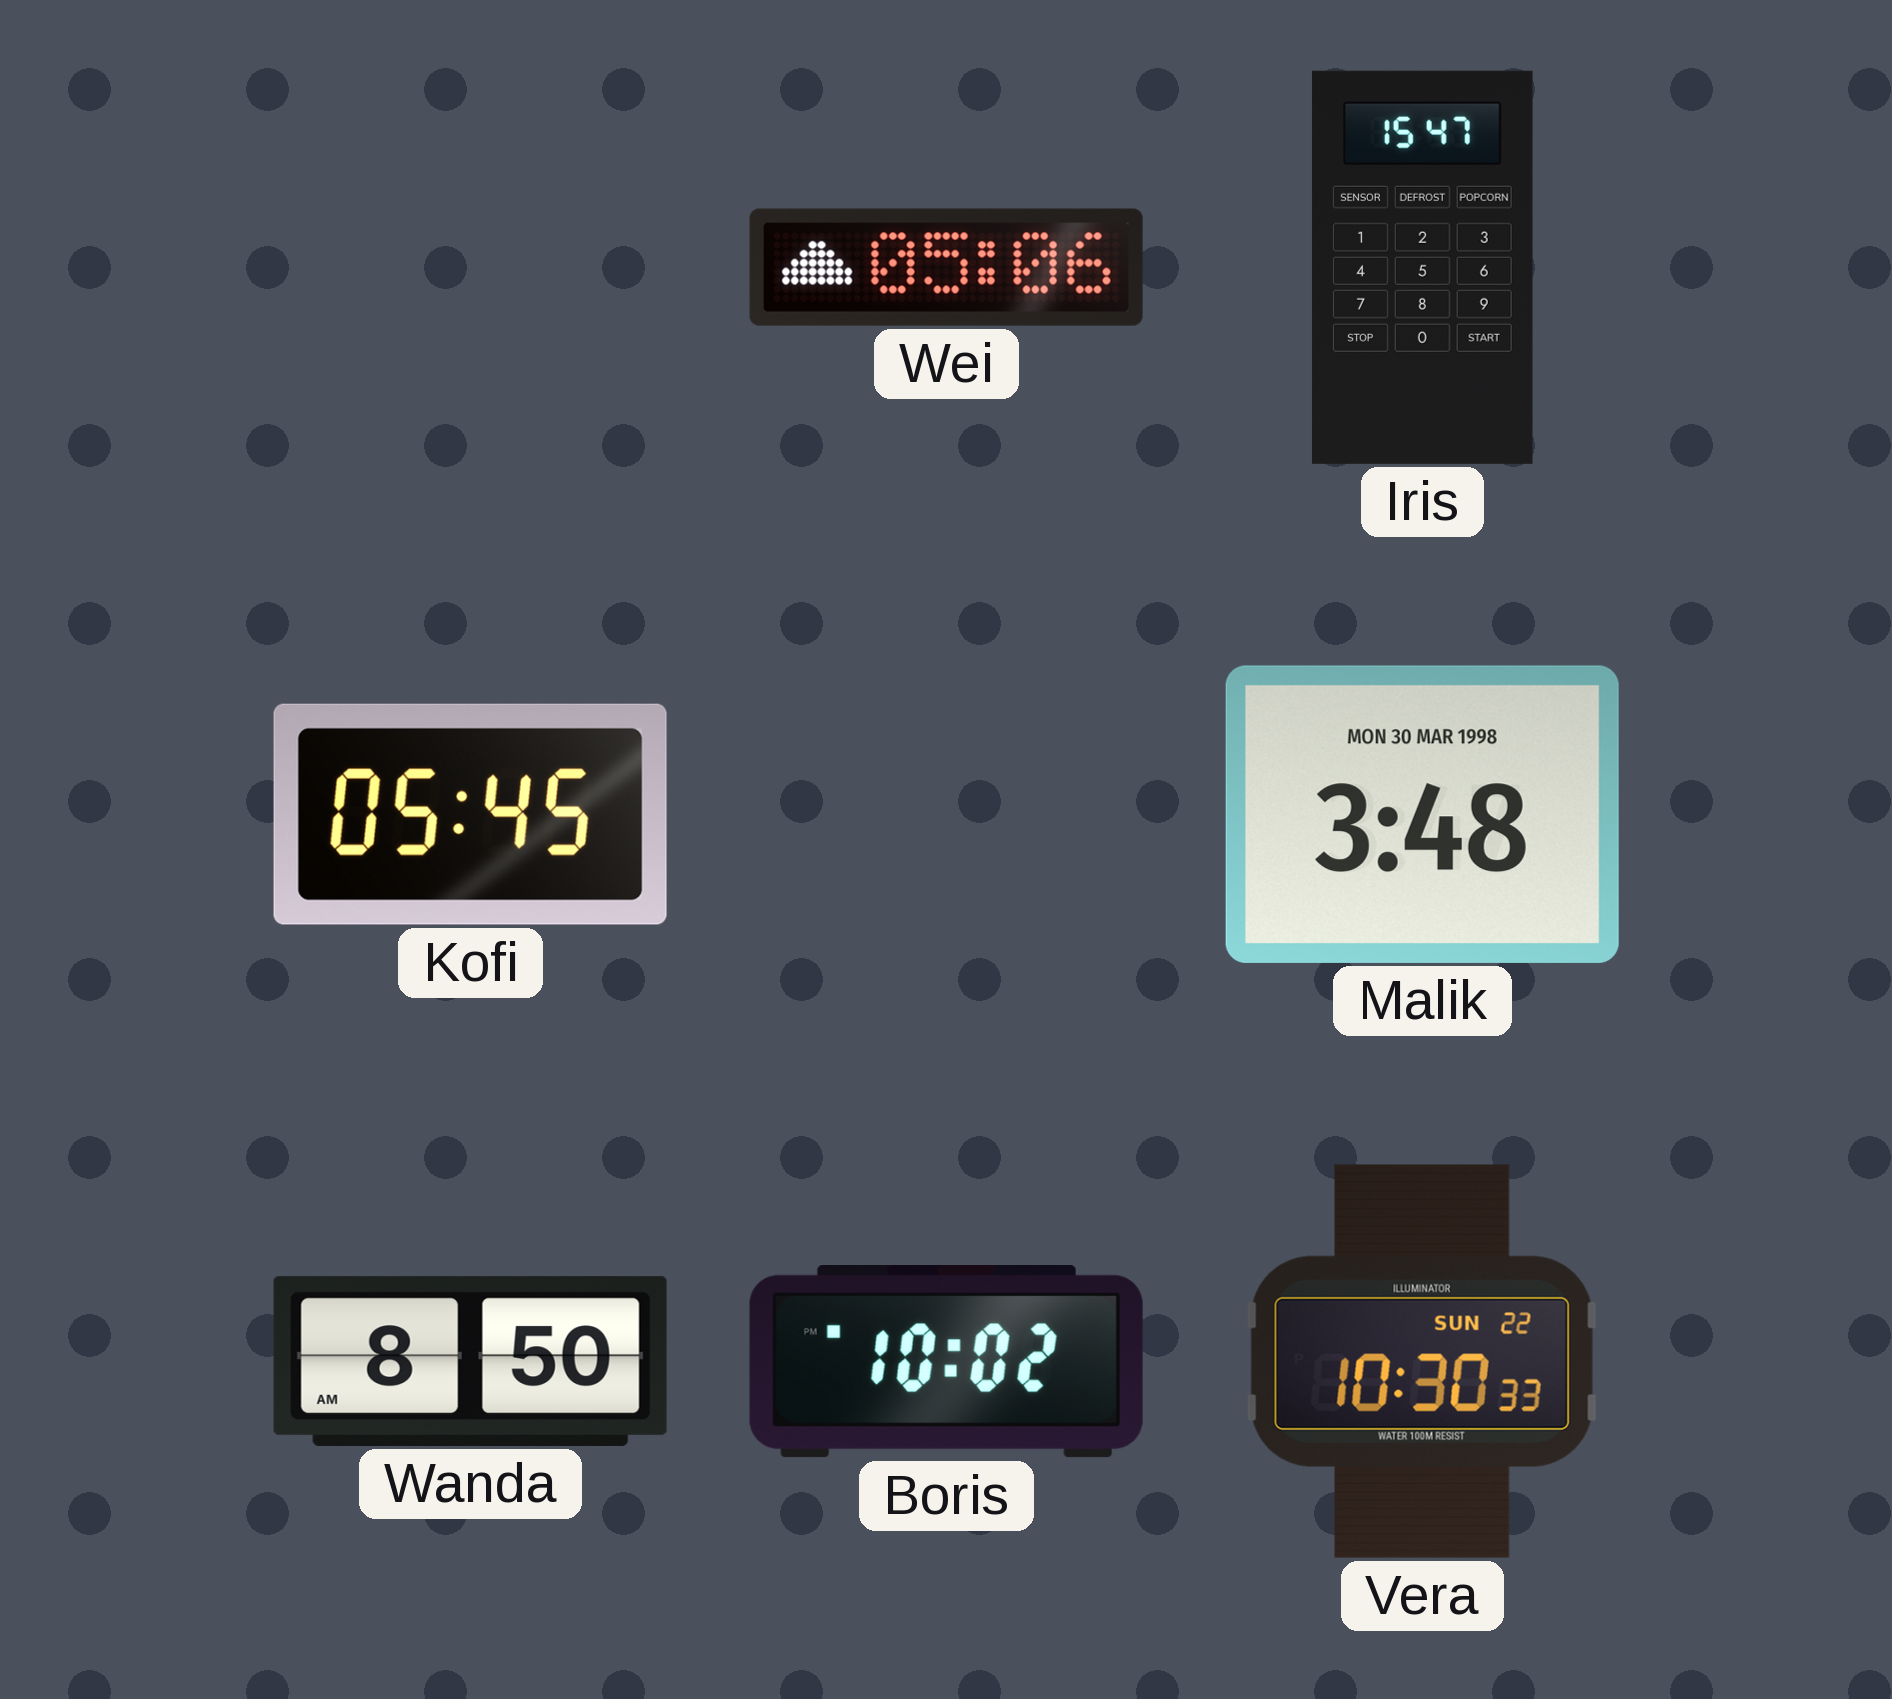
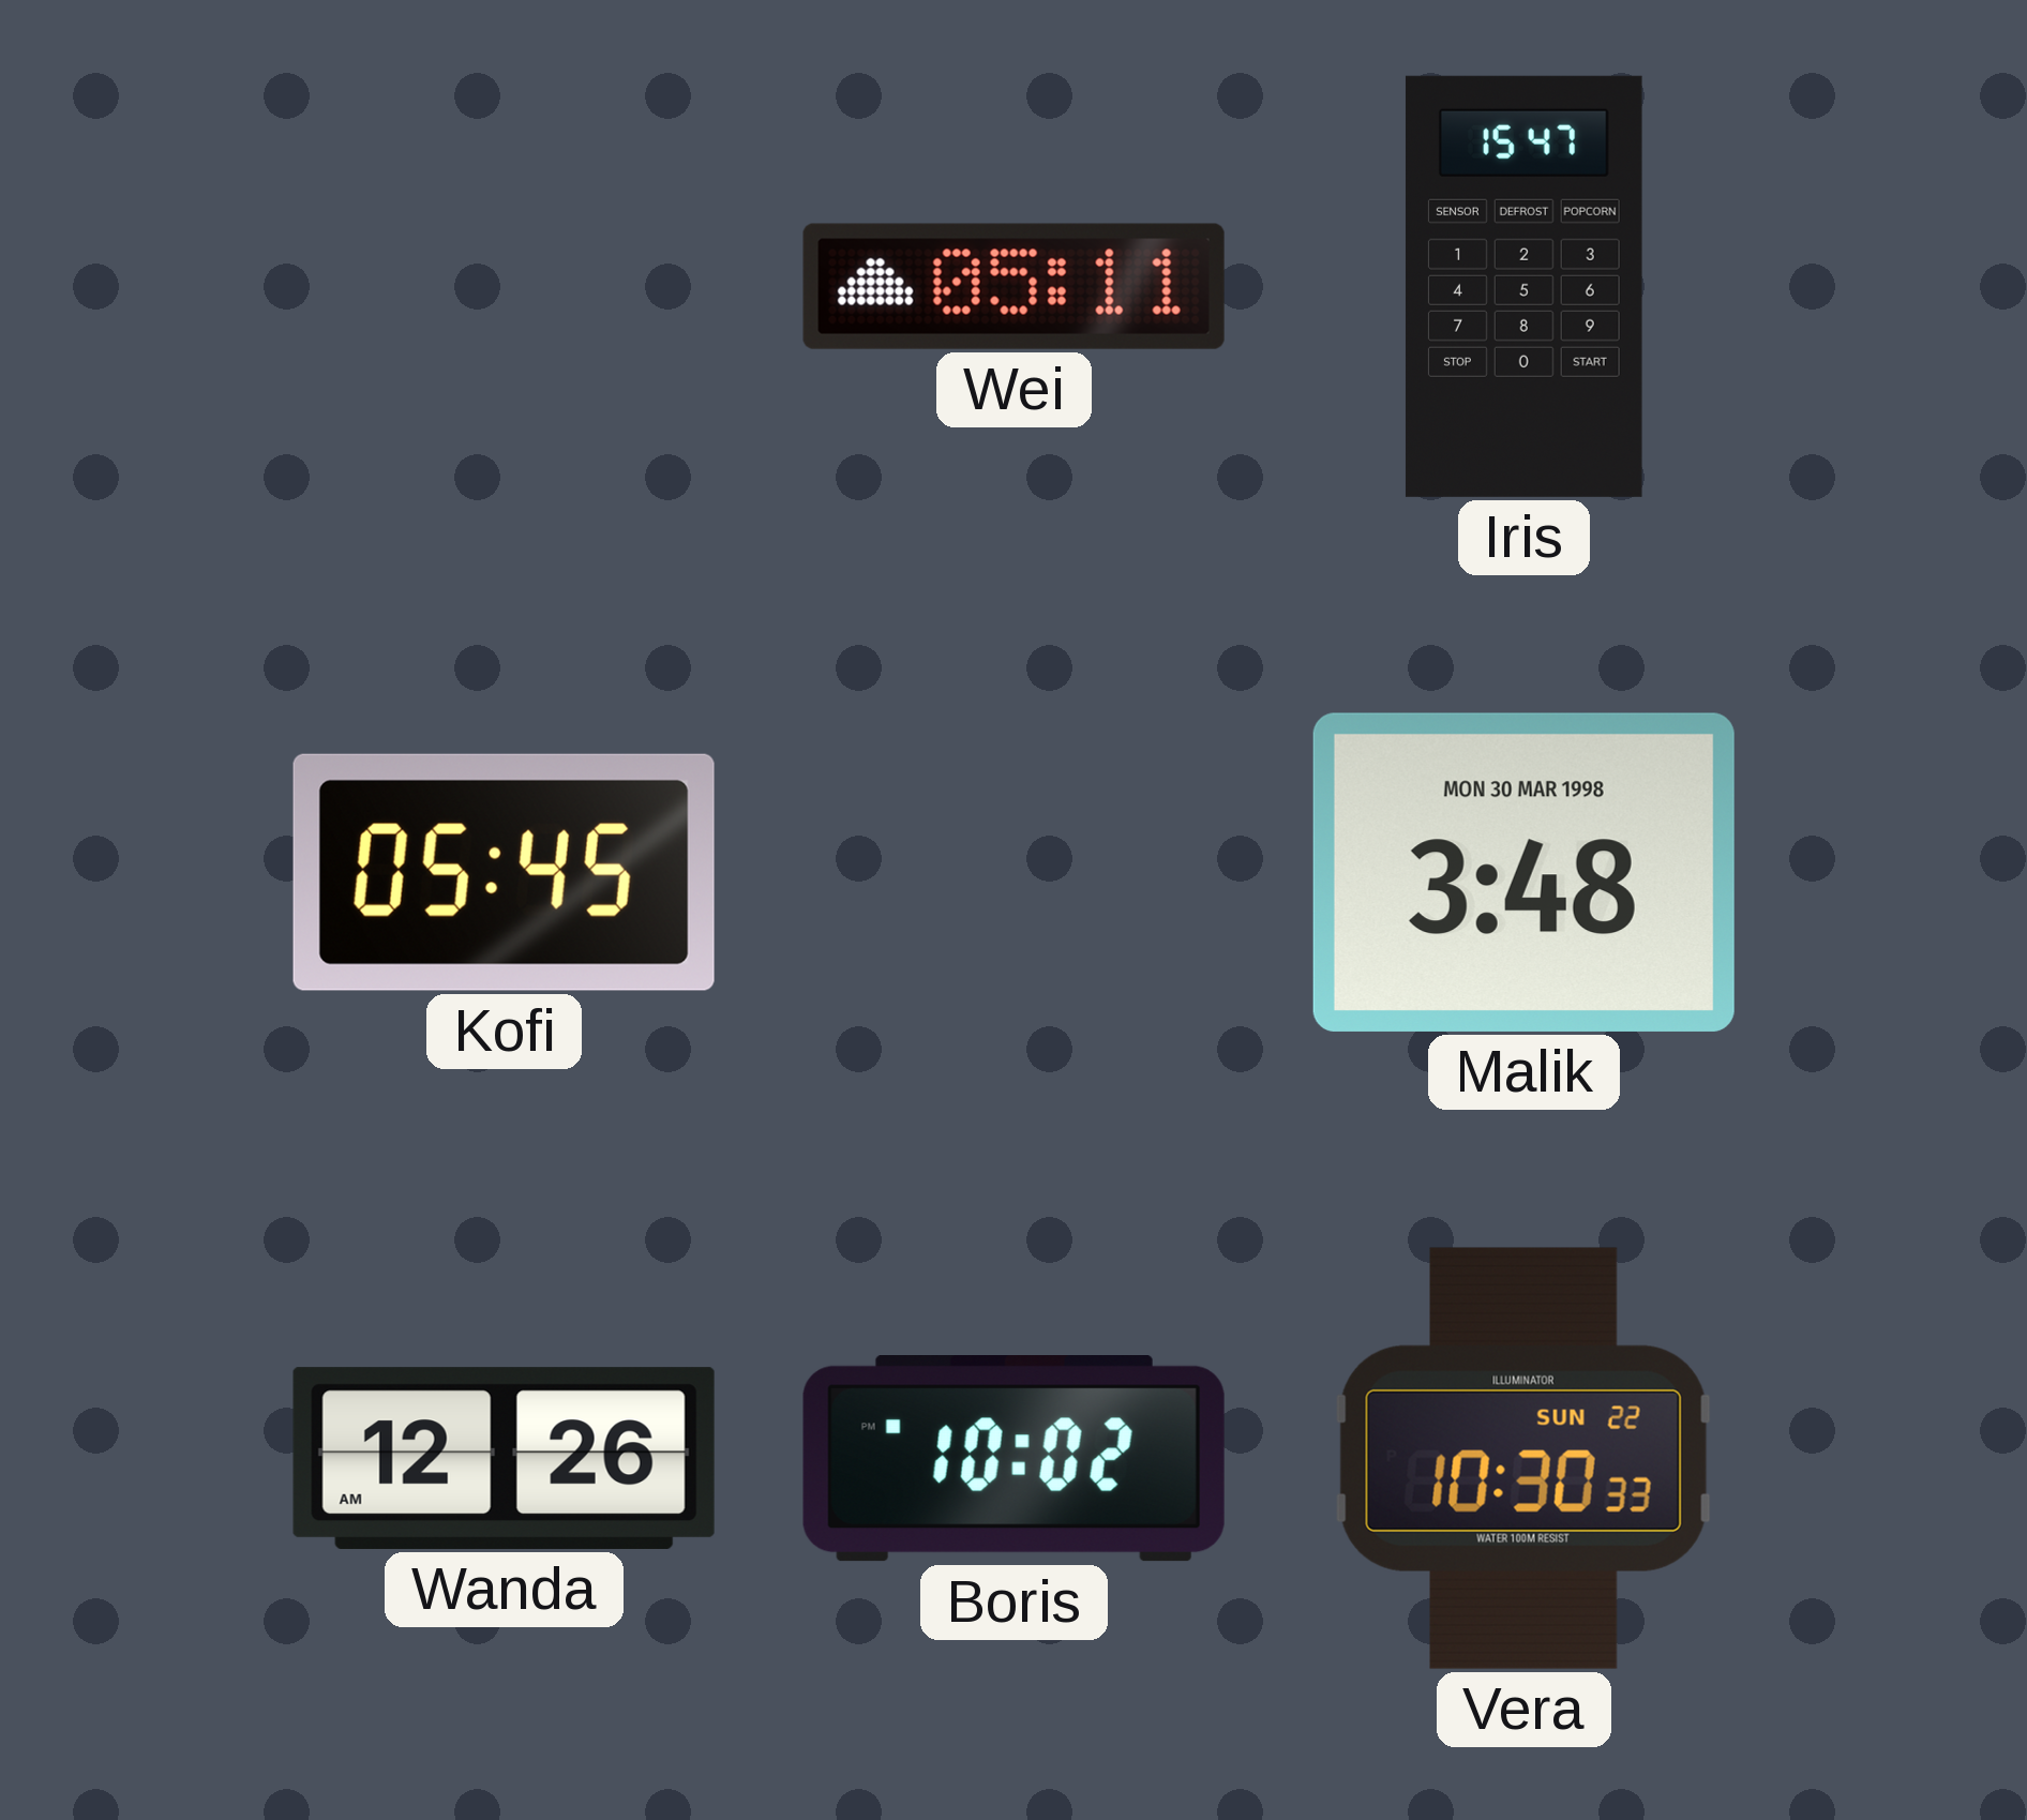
Wei: 05:06 -> 05:11 (1014, 286)
Wanda: 8:50 -> 12:26 (504, 1458)
